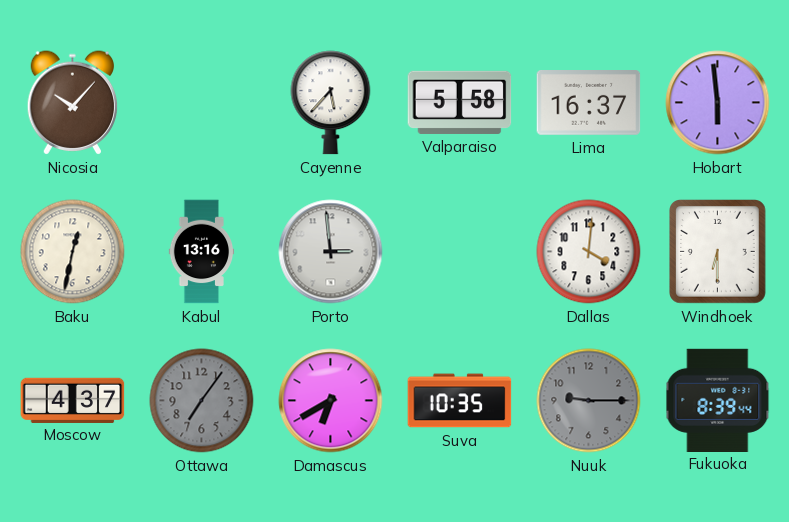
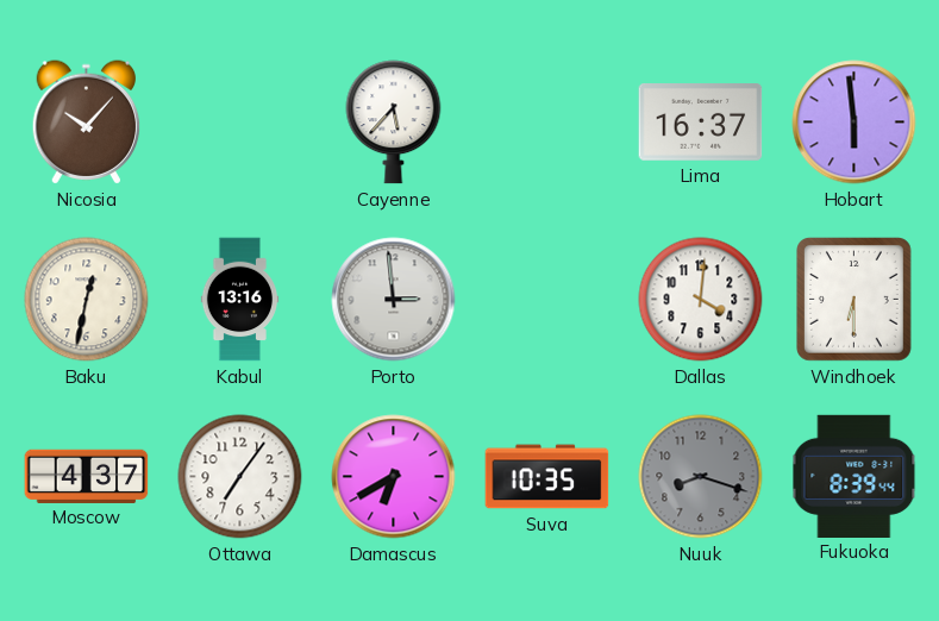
Valparaiso: 5:58 -> none (460, 102)
Ottawa dial: grey -> white (240, 477)
Nuuk: 9:15 -> 8:18 (701, 477)
